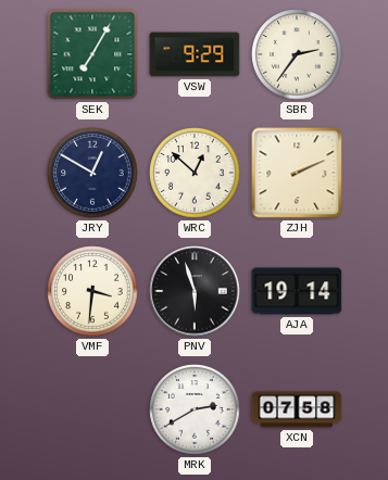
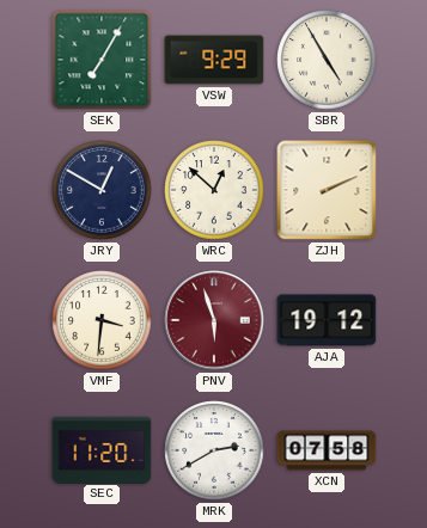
SBR: 2:36 -> 4:55 (327, 60)
PNV dial: black -> burgundy (214, 320)
AJA: 19:14 -> 19:12 (327, 320)
SEC: none -> 11:20 (102, 449)
